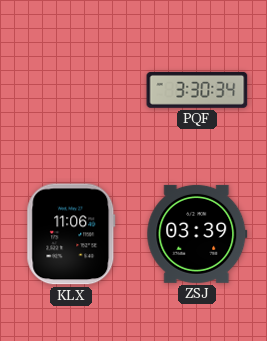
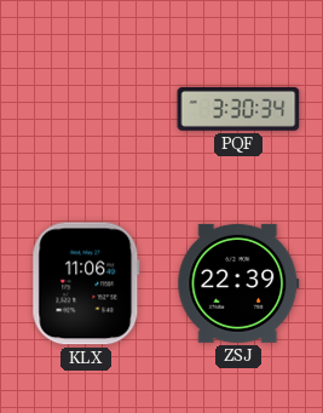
ZSJ: 03:39 -> 22:39 (238, 283)
